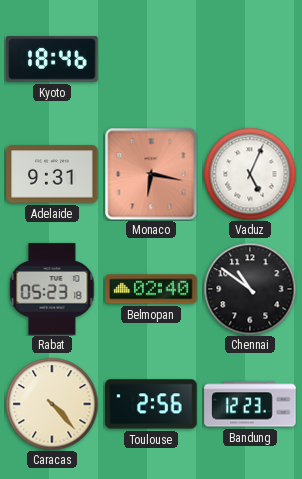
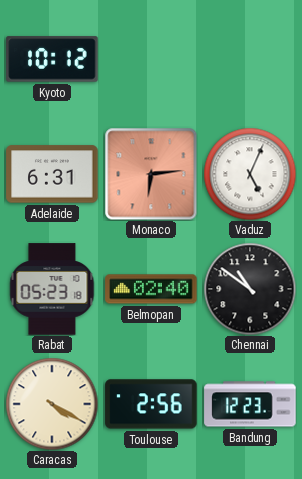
Kyoto: 18:46 -> 10:12 (52, 59)
Adelaide: 9:31 -> 6:31 (52, 174)
Monaco: 6:17 -> 6:14 (151, 174)
Caracas: 4:23 -> 4:20 (52, 404)
